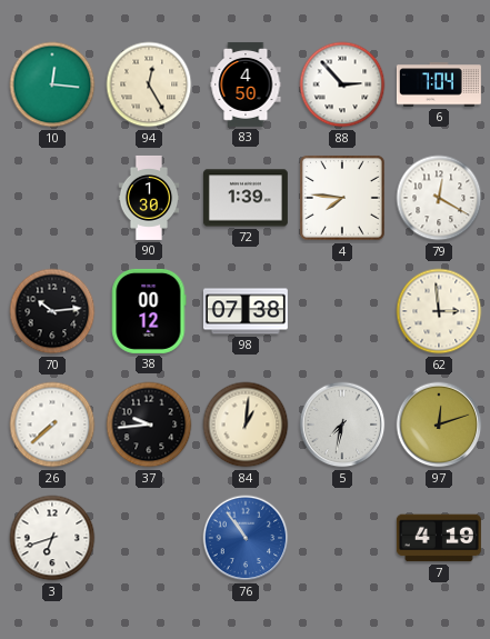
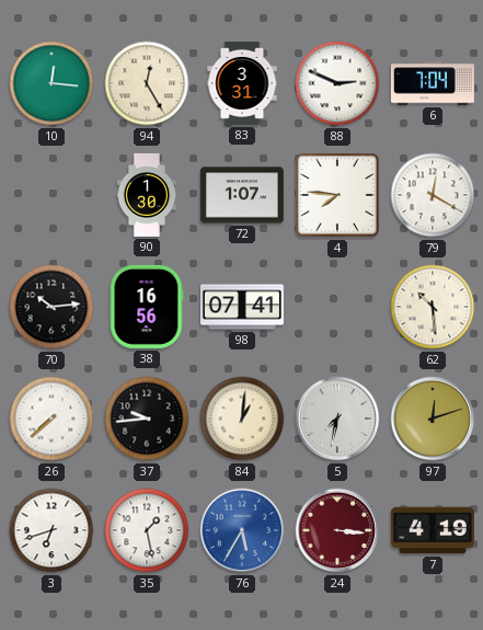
83: 4:50 -> 3:31 (242, 83)
88: 2:53 -> 2:49 (337, 83)
72: 1:39 -> 1:07 (242, 195)
38: 00:12 -> 16:56 (147, 307)
98: 07:38 -> 07:41 (242, 307)
62: 2:59 -> 10:29 (433, 307)
35: none -> 1:28 (147, 530)
76: 10:54 -> 5:35 (242, 530)
24: none -> 3:16 (337, 530)
